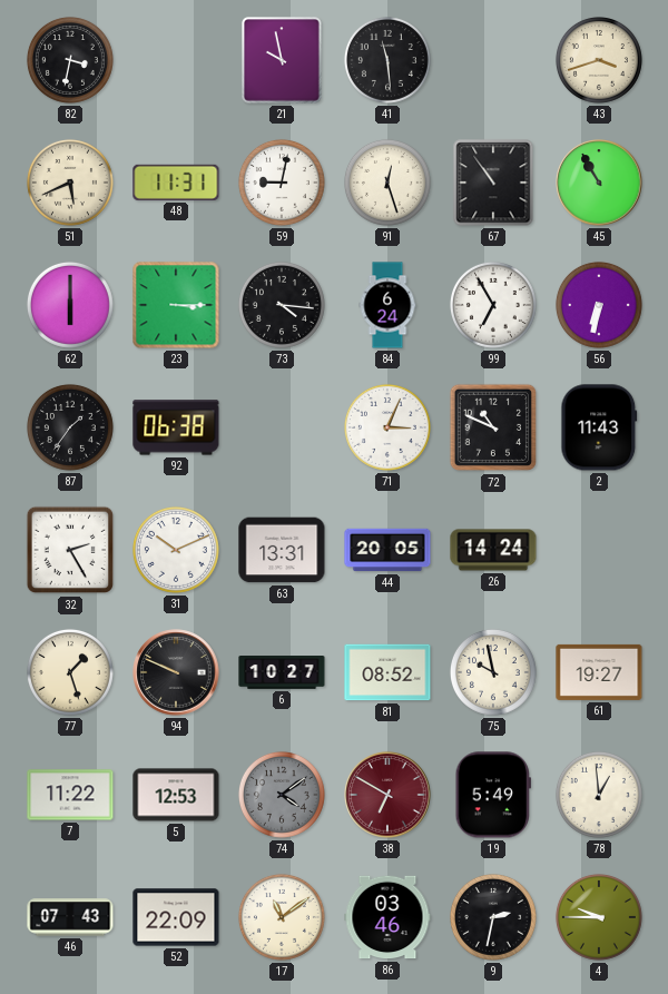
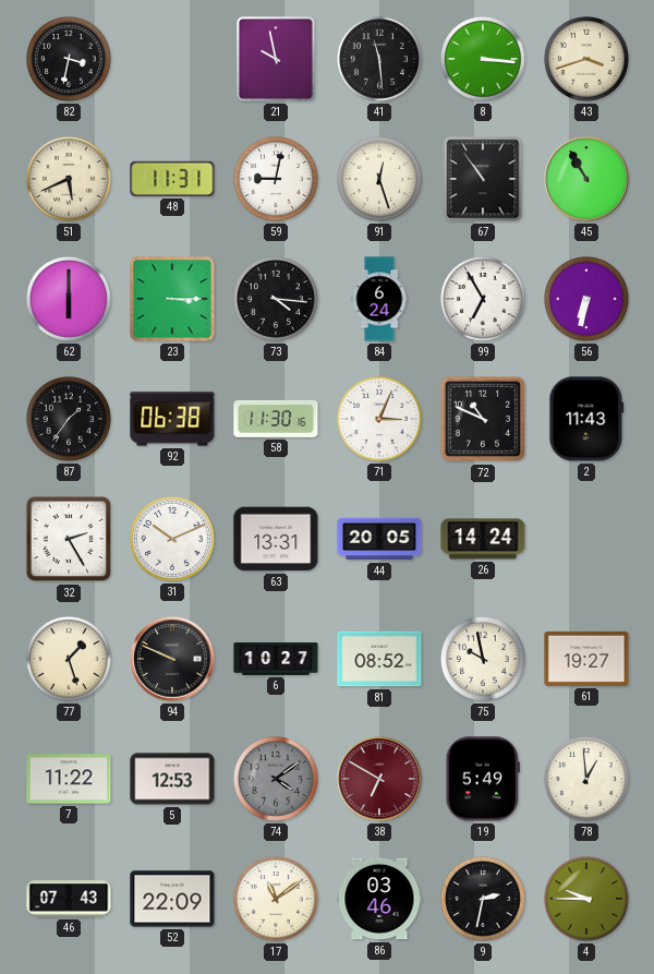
8: none -> 3:16 (483, 59)
58: none -> 11:30 (276, 419)
